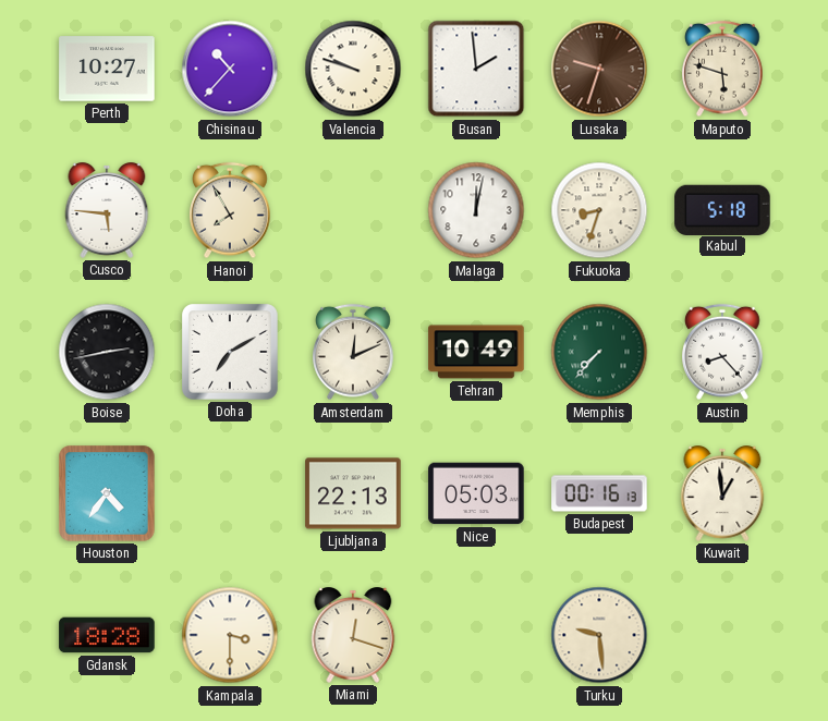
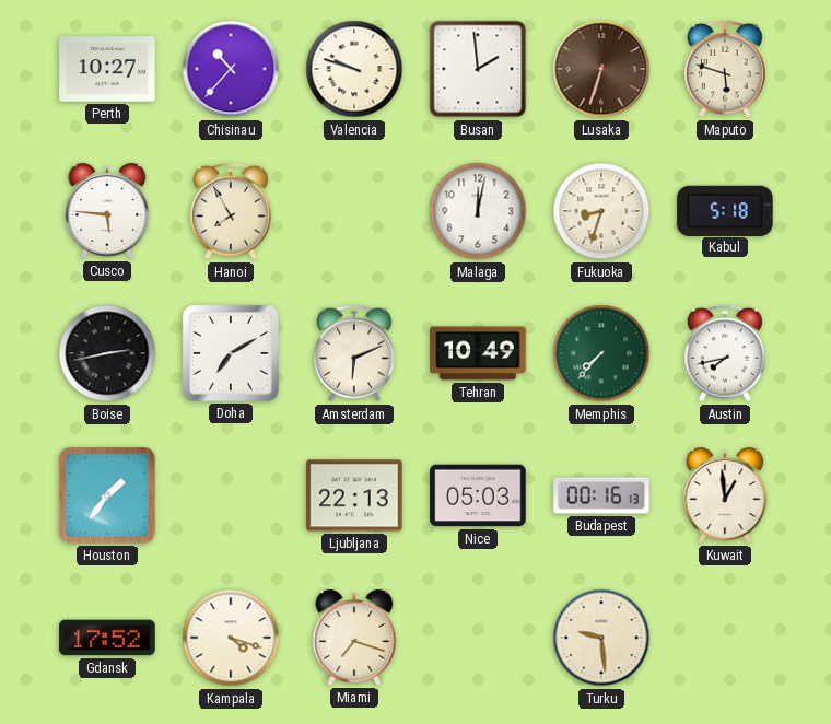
Lusaka: 9:33 -> 6:33 (601, 69)
Amsterdam: 12:11 -> 6:11 (354, 353)
Austin: 8:23 -> 7:43 (725, 353)
Houston: 4:36 -> 1:36 (107, 495)
Gdansk: 18:28 -> 17:52 (107, 638)
Kampala: 3:30 -> 4:18 (231, 638)
Miami: 12:18 -> 7:18 (354, 638)
